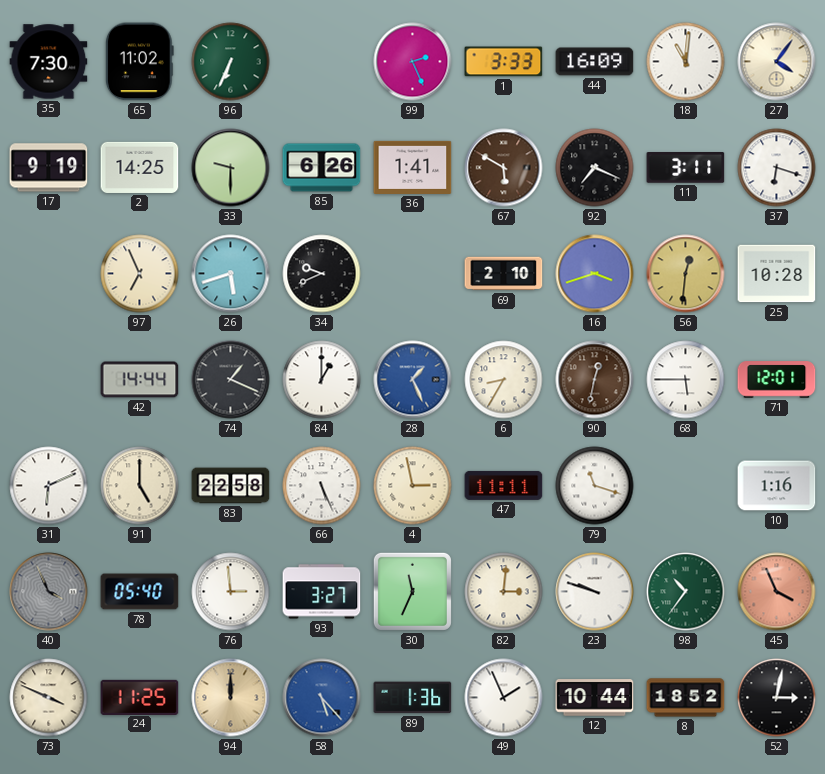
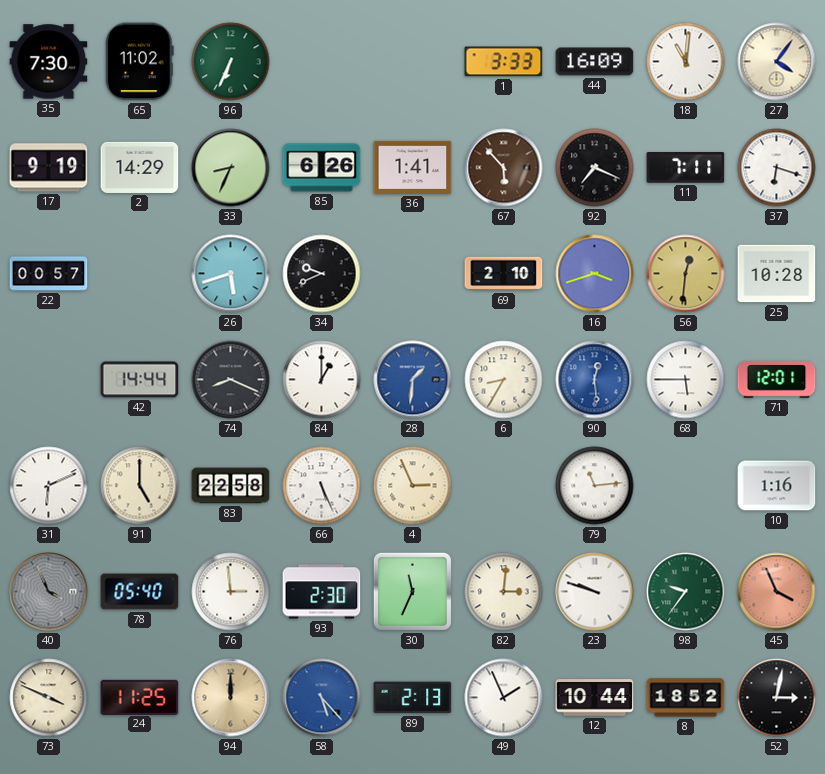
99: 2:26 -> none (413, 62)
2: 14:25 -> 14:29 (140, 167)
33: 9:30 -> 8:34 (231, 168)
67: 5:50 -> 5:53 (504, 168)
11: 3:11 -> 7:11 (686, 168)
22: none -> 00:57 (49, 274)
97: 6:56 -> none (140, 274)
74: 1:19 -> 8:19 (231, 380)
28: 1:26 -> 1:31 (413, 380)
90: 12:32 -> 12:29 (595, 380)
90 dial: brown -> blue (595, 380)
4: 2:58 -> 2:56 (413, 486)
47: 11:11 -> none (504, 485)
79: 11:18 -> 11:14 (595, 486)
93: 3:27 -> 2:30 (322, 592)
98: 10:36 -> 9:36 (686, 592)
89: 1:36 -> 2:13 (413, 698)
